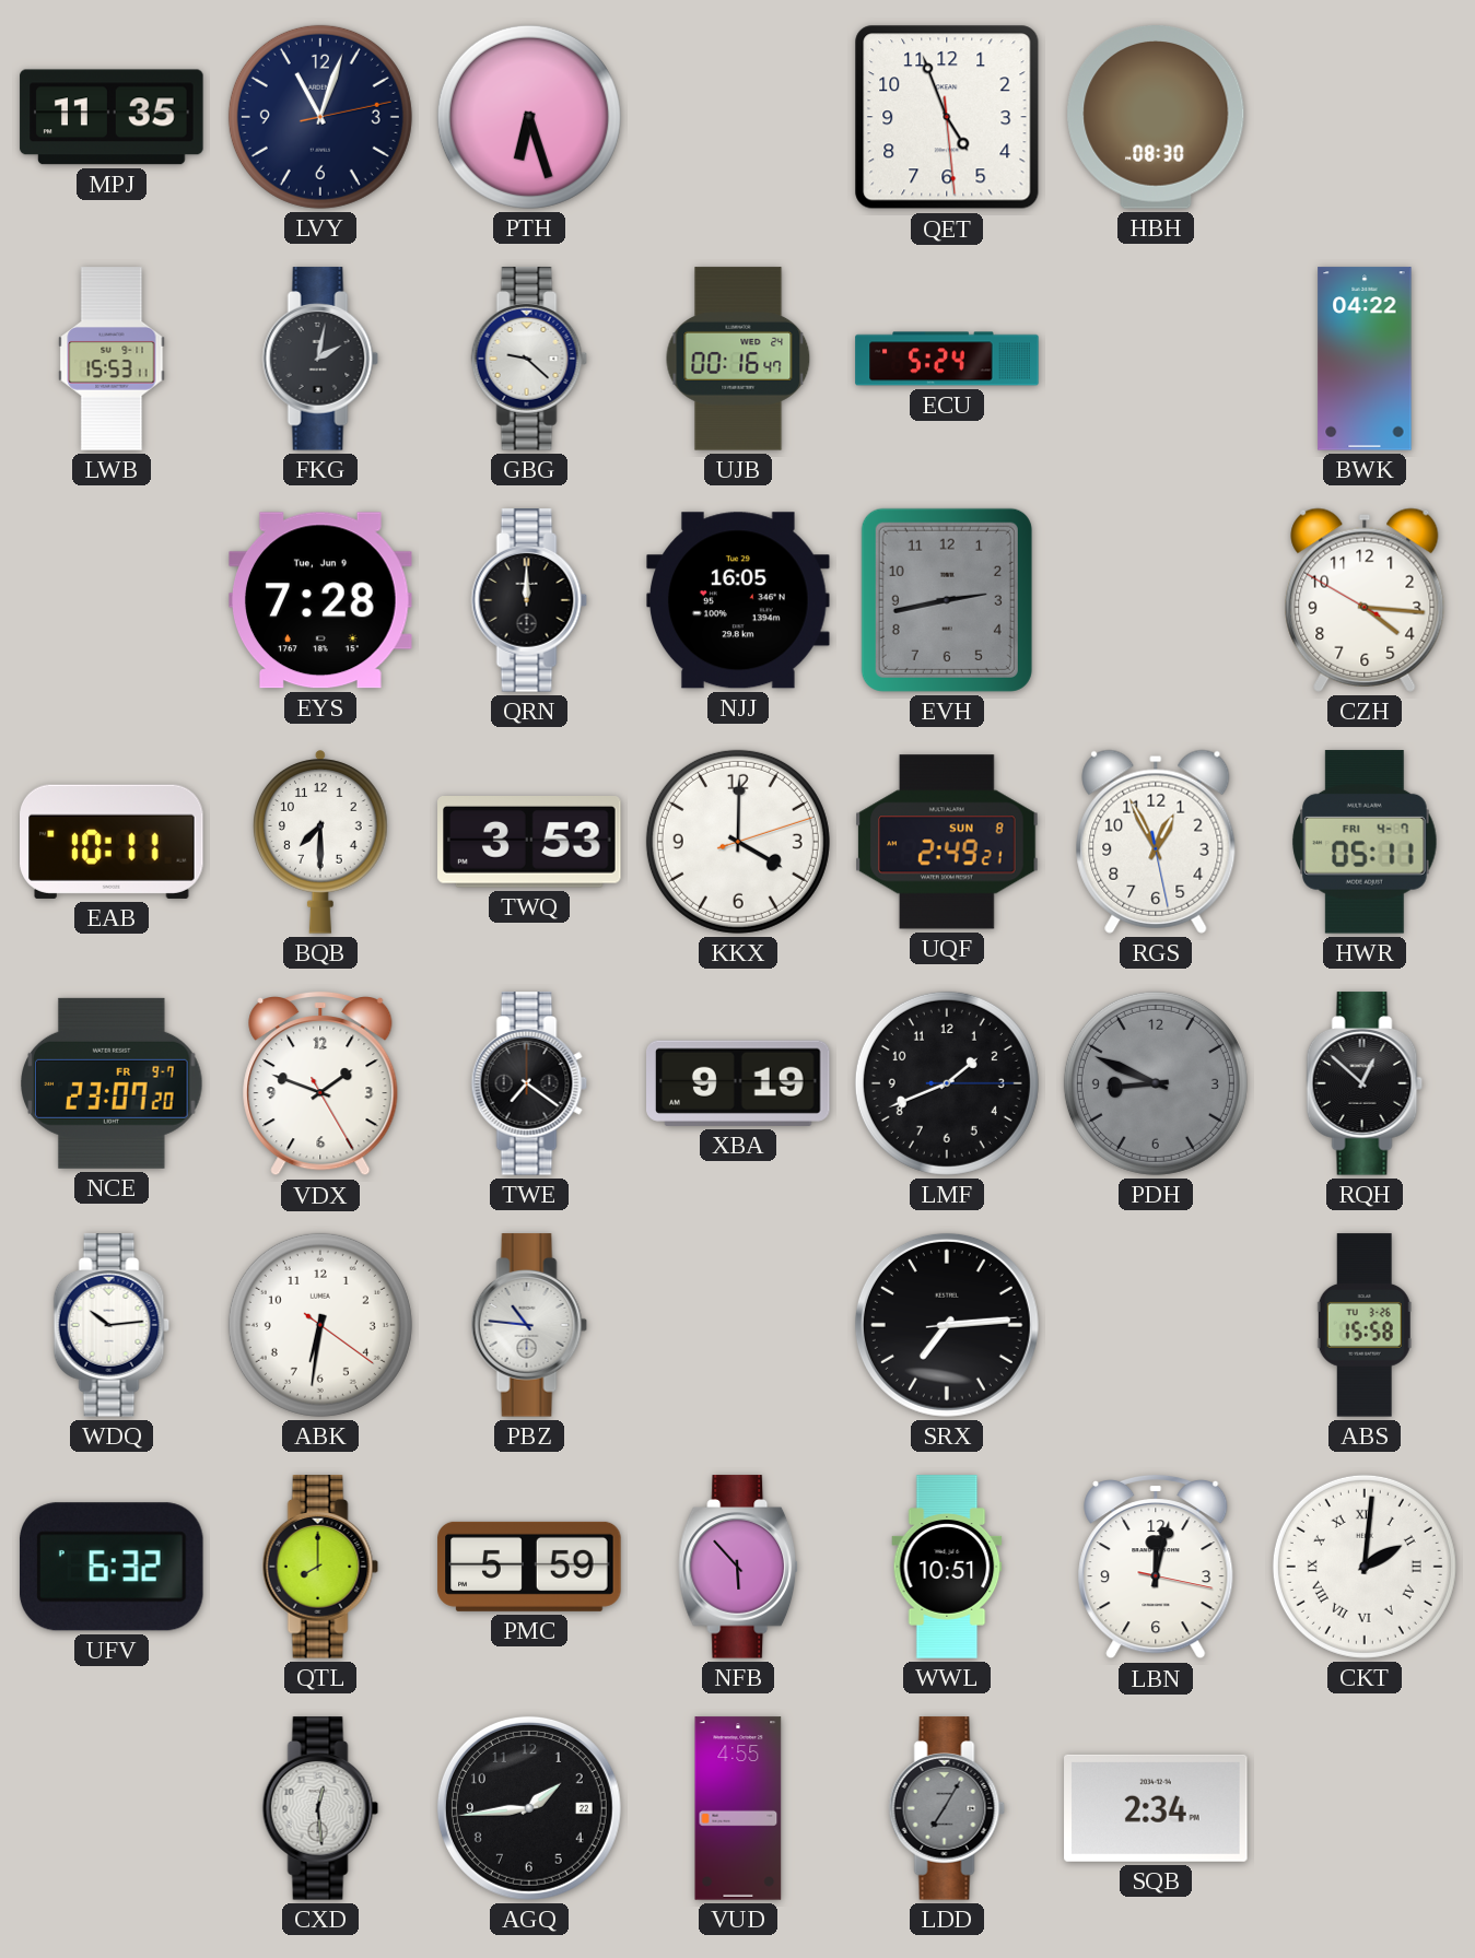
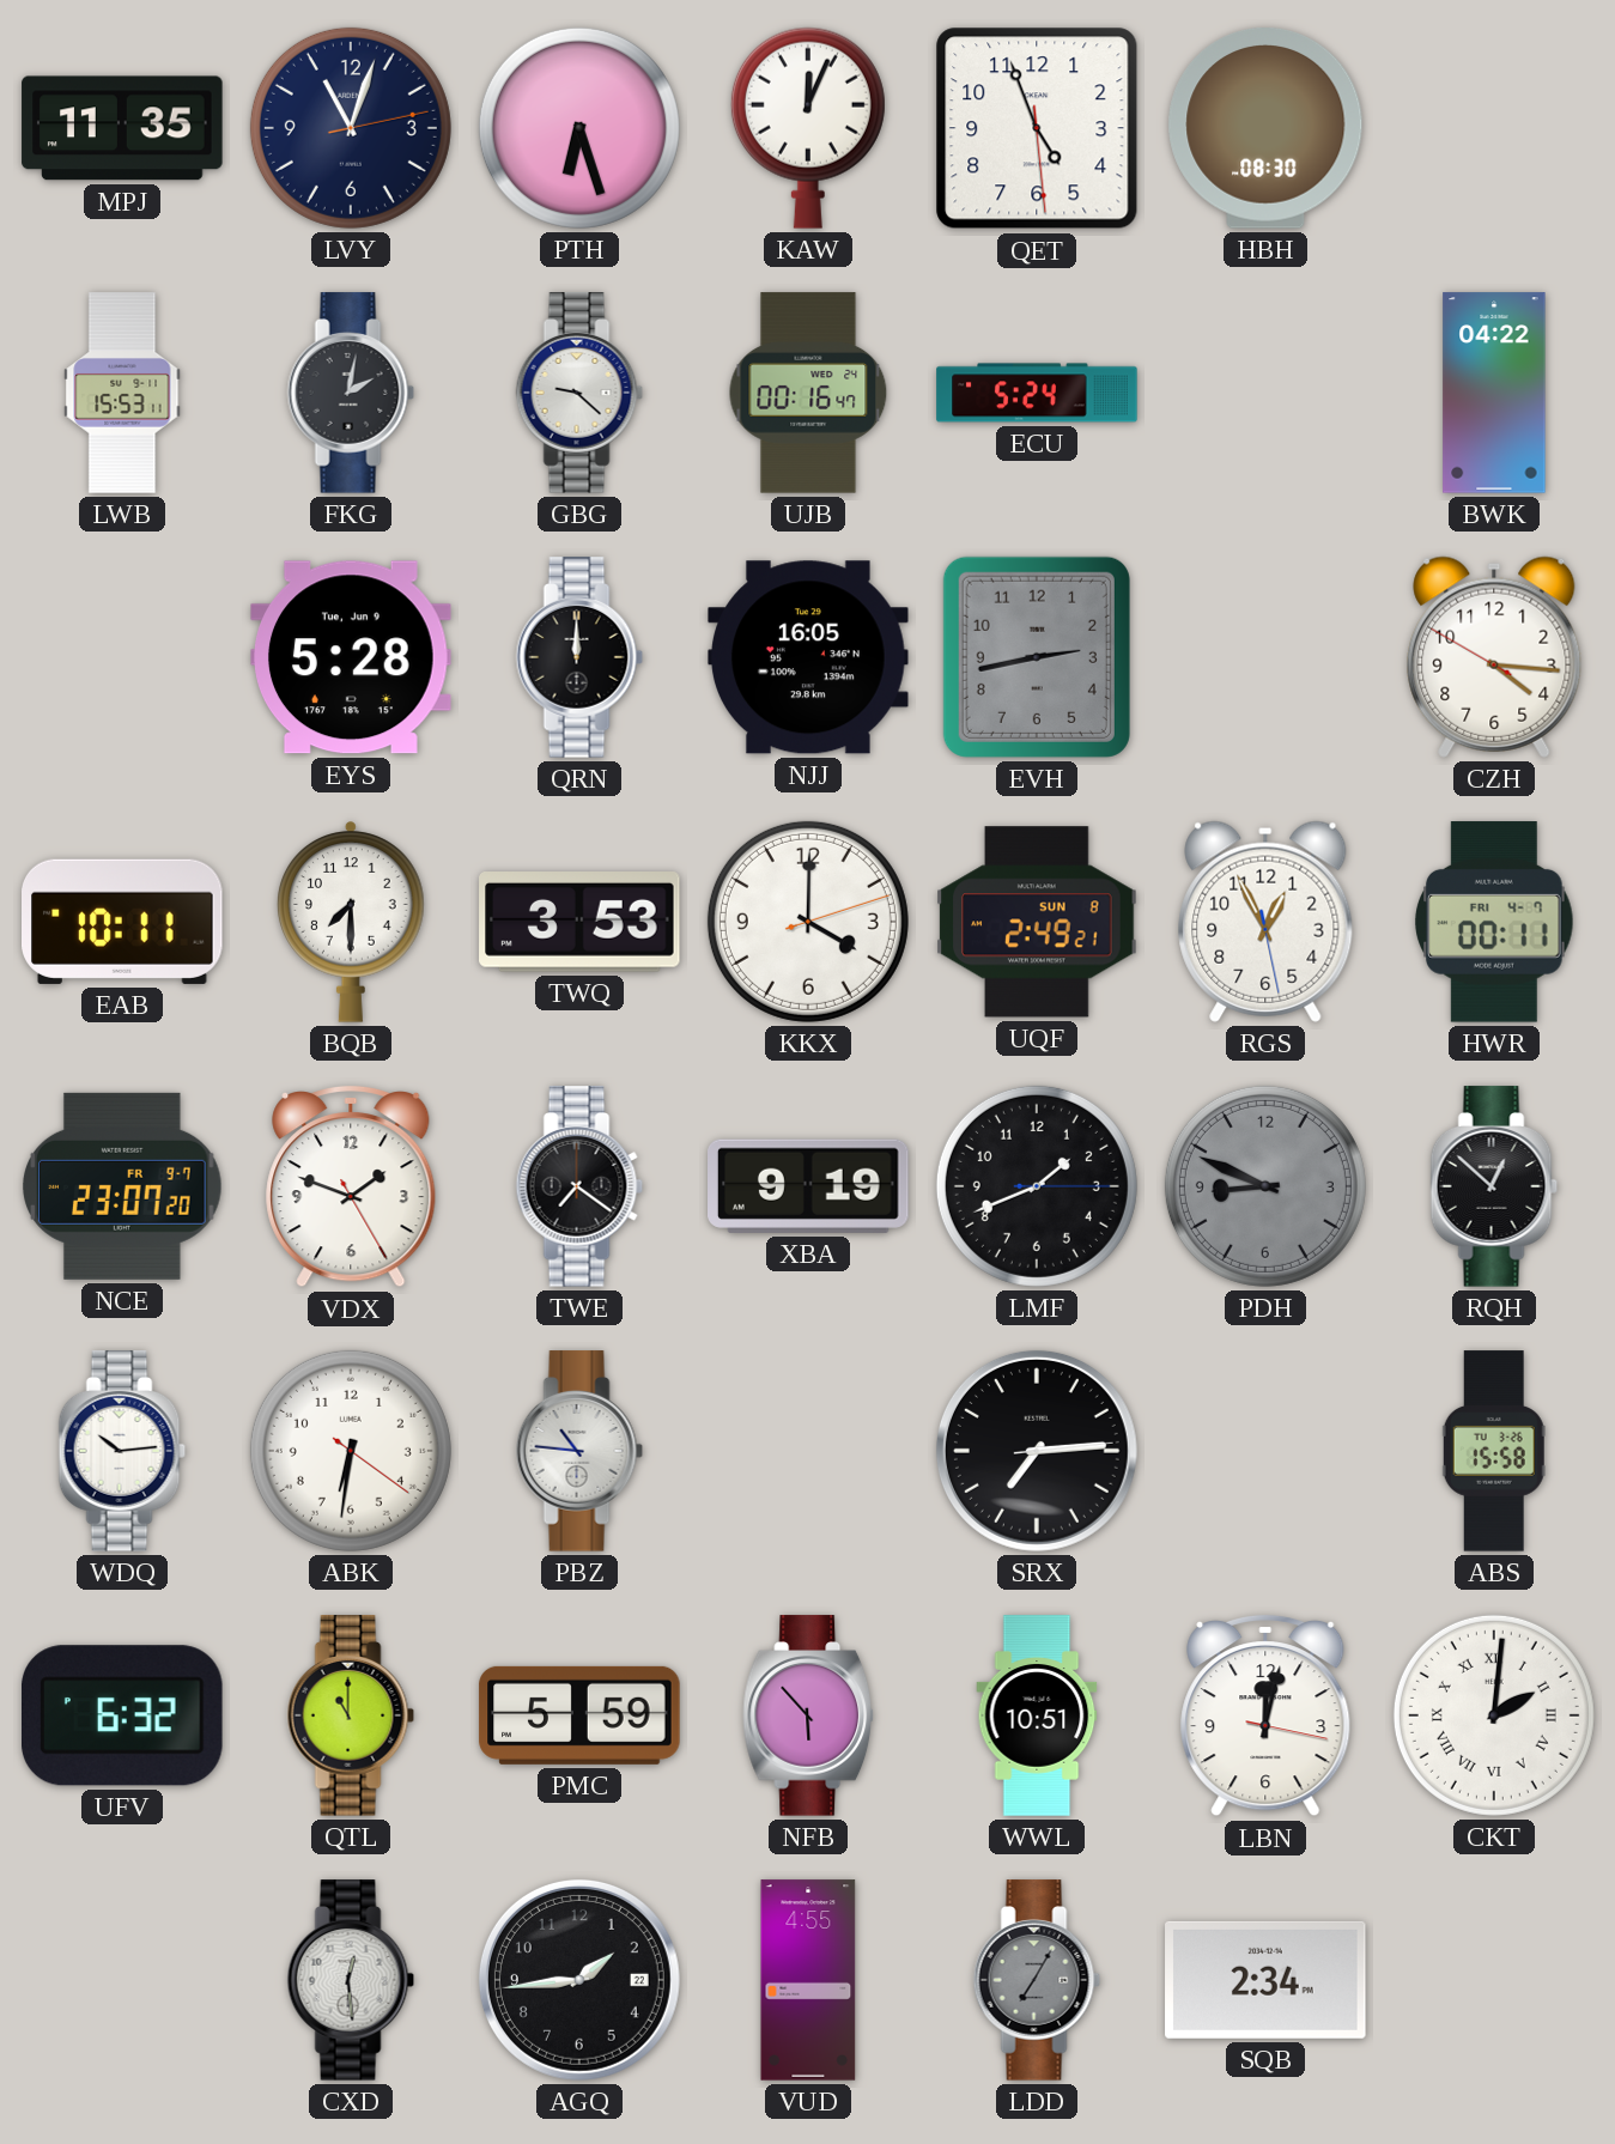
KAW: none -> 12:04 (808, 128)
EYS: 7:28 -> 5:28 (351, 657)
HWR: 05:11 -> 00:11 (1494, 922)
QTL: 8:00 -> 11:00 (351, 1715)
